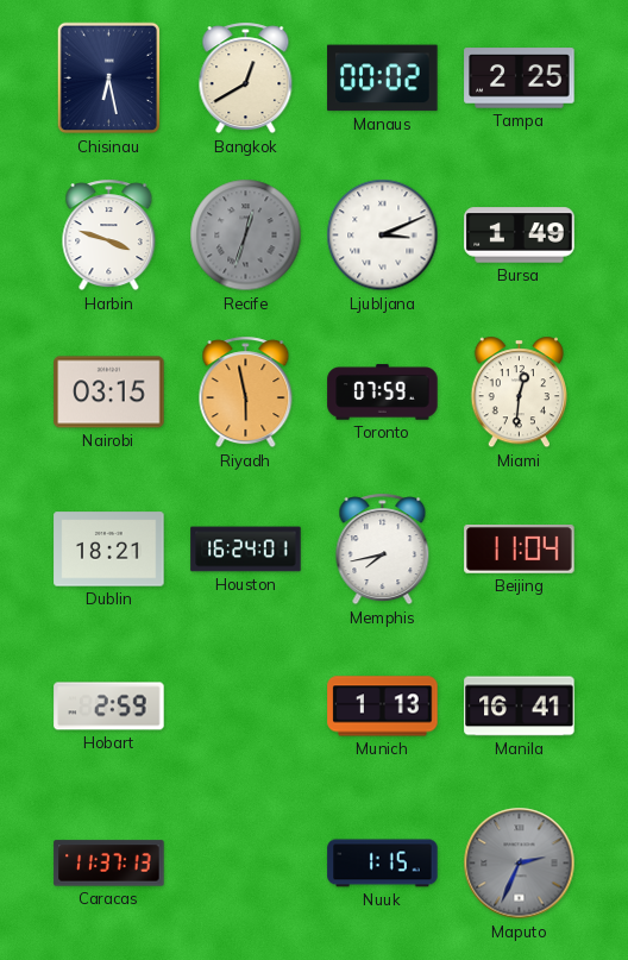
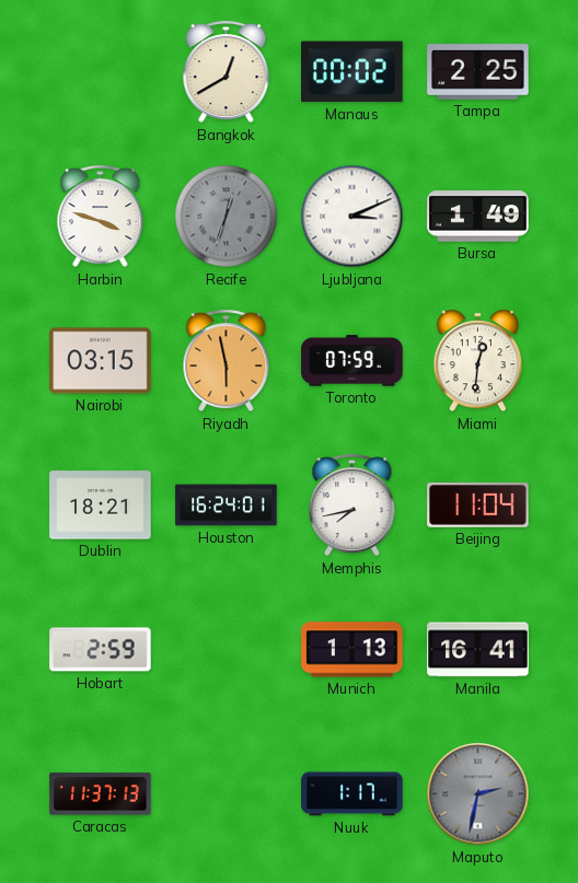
Chisinau: 6:28 -> none (109, 79)
Nuuk: 1:15 -> 1:17 (352, 794)
Maputo: 2:34 -> 2:32 (478, 794)
